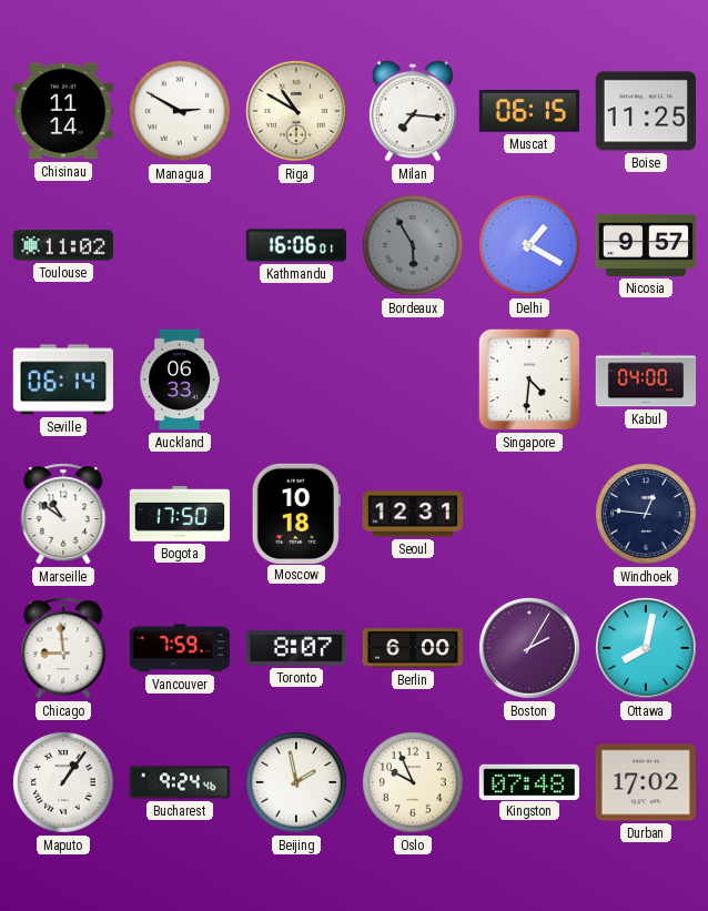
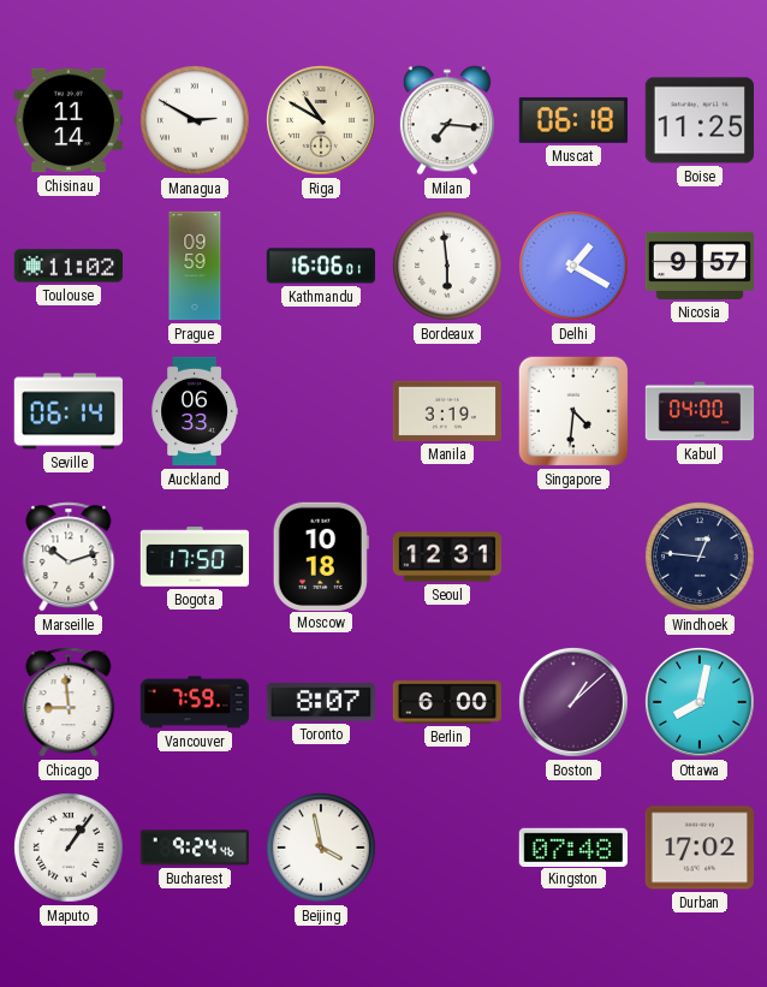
Muscat: 06:15 -> 06:18 (572, 120)
Prague: none -> 09:59 (195, 266)
Bordeaux: 5:55 -> 5:59 (448, 267)
Bordeaux dial: grey -> white (448, 267)
Manila: none -> 3:19 (446, 411)
Marseille: 10:51 -> 10:12 (69, 557)
Boston: 2:05 -> 1:08 (573, 702)
Beijing: 1:58 -> 3:58 (322, 849)
Oslo: 9:56 -> none (414, 783)
